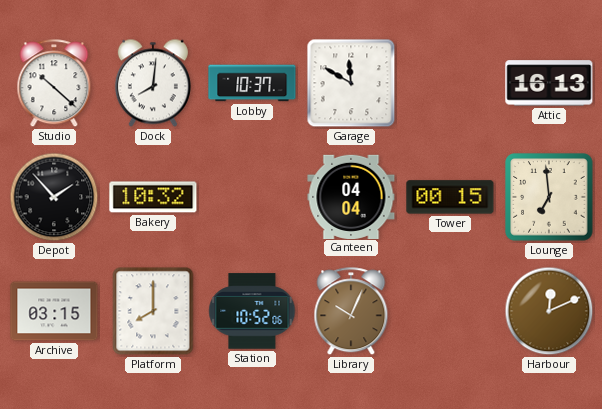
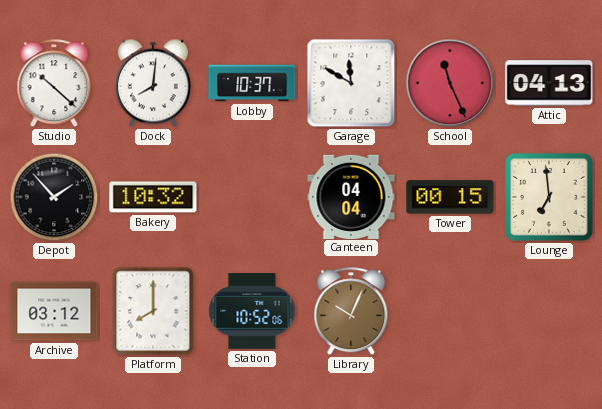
School: none -> 11:26 (450, 83)
Attic: 16:13 -> 04:13 (549, 83)
Archive: 03:15 -> 03:12 (54, 311)
Harbour: 12:11 -> none (549, 311)
